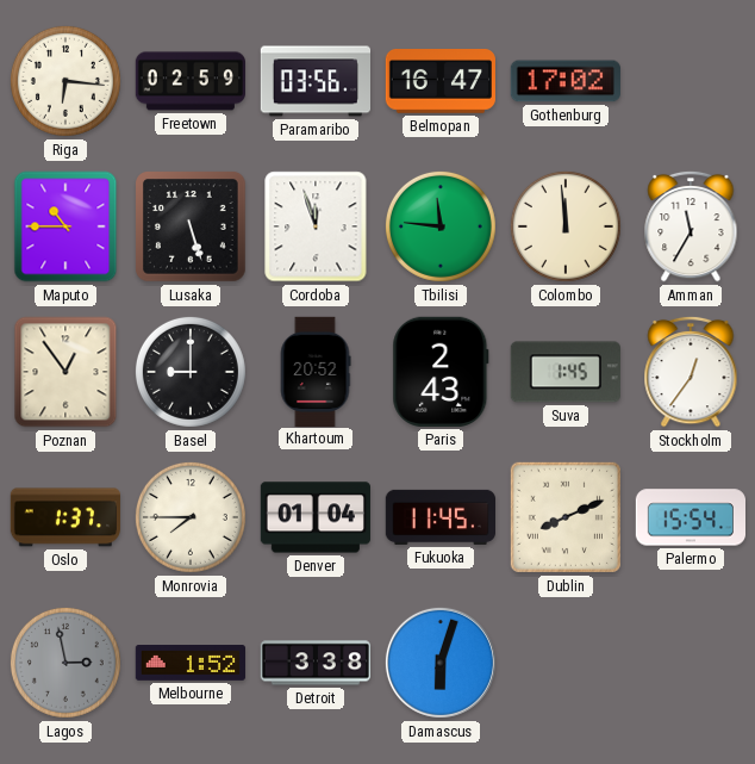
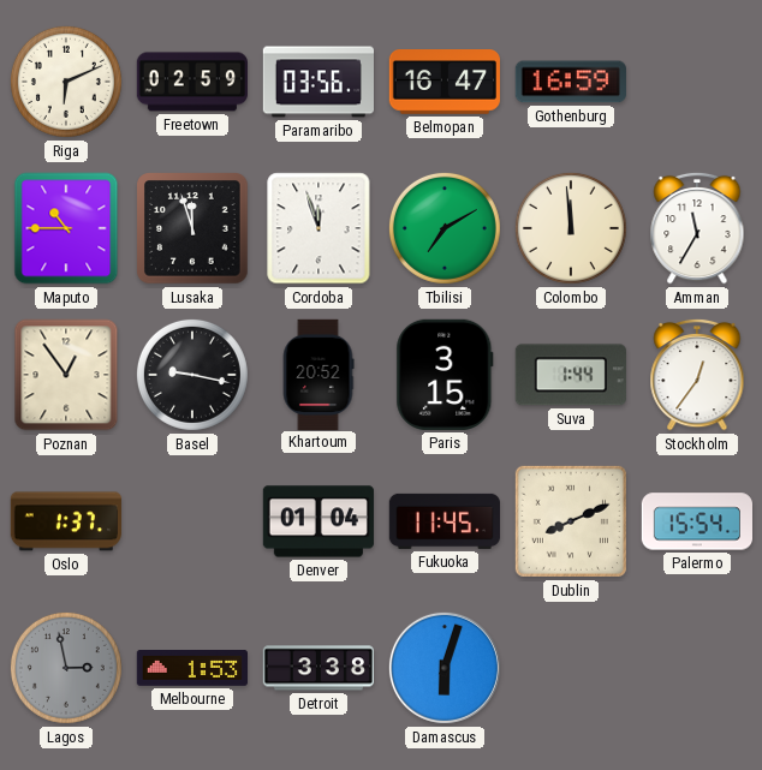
Riga: 6:16 -> 6:11 (66, 82)
Gothenburg: 17:02 -> 16:59 (571, 82)
Lusaka: 5:27 -> 11:57 (192, 228)
Tbilisi: 11:46 -> 7:10 (445, 228)
Basel: 9:00 -> 9:17 (192, 375)
Paris: 2:43 -> 3:15 (445, 375)
Suva: 1:45 -> 1:44 (571, 375)
Monrovia: 7:45 -> none (191, 517)
Melbourne: 1:52 -> 1:53 (191, 669)
